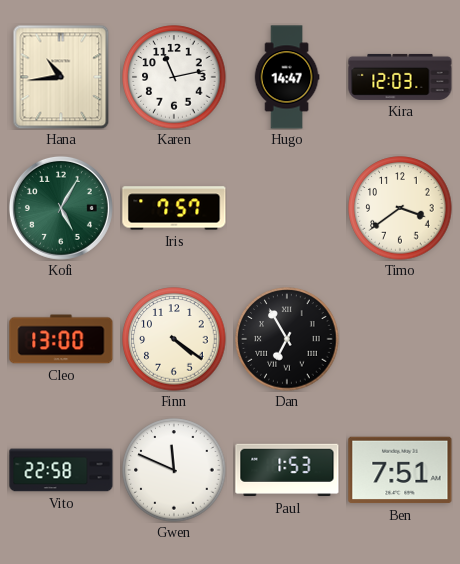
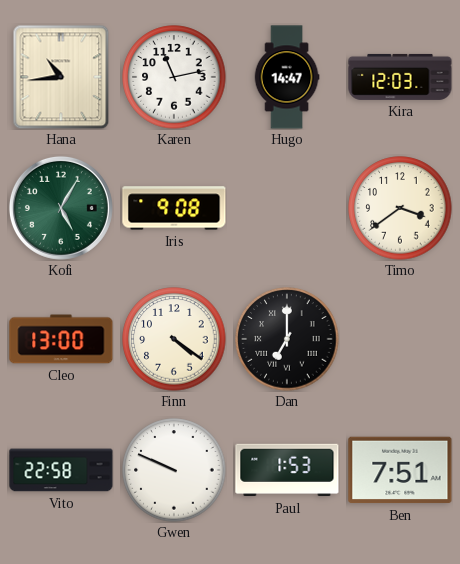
Iris: 7:57 -> 9:08 (174, 208)
Dan: 6:55 -> 7:00 (287, 339)
Gwen: 11:49 -> 9:49 (174, 470)
